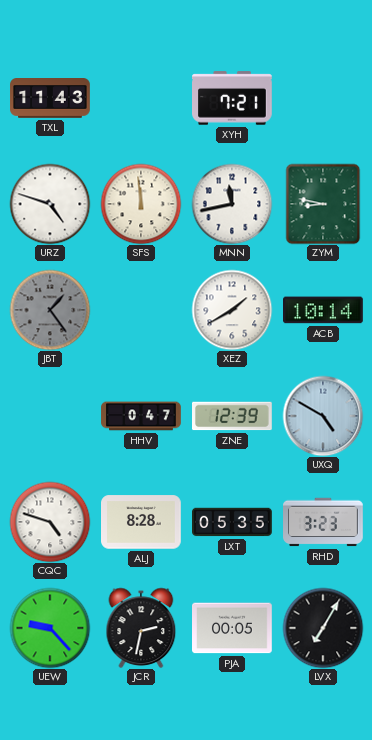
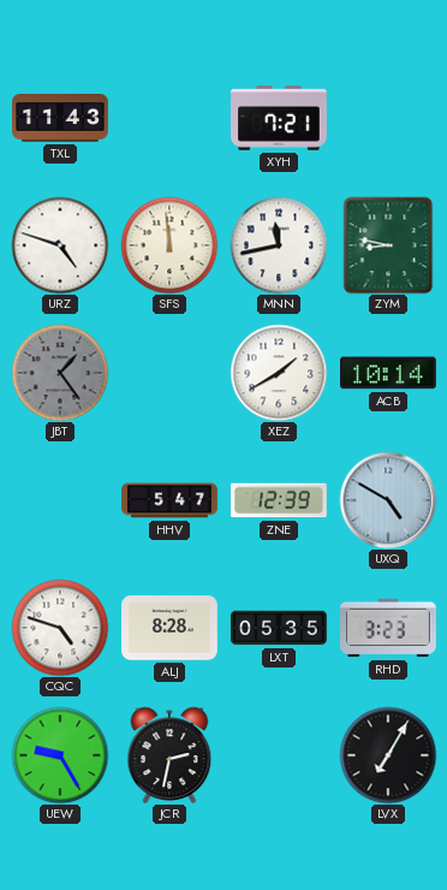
HHV: 0:47 -> 5:47 (169, 500)
UEW: 9:23 -> 9:25 (60, 755)
PJA: 00:05 -> none (233, 628)
